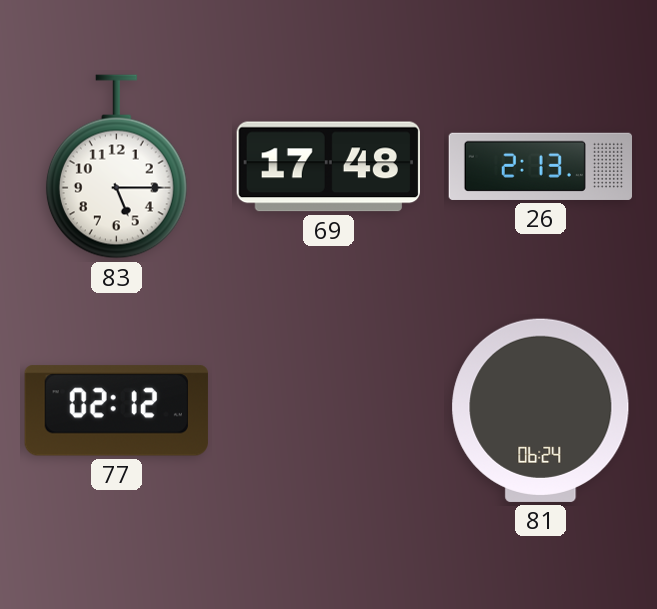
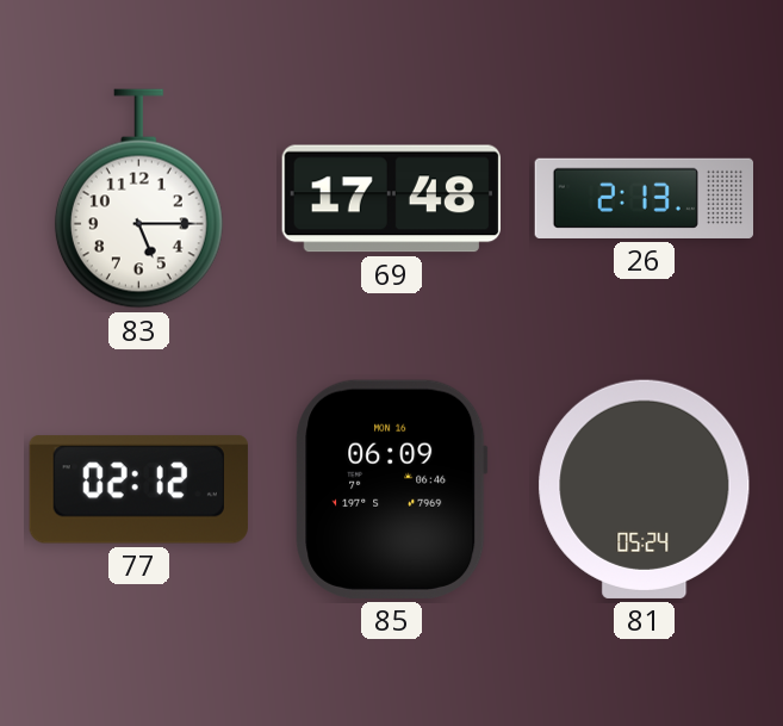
85: none -> 06:09 (392, 489)
81: 06:24 -> 05:24 (645, 489)
